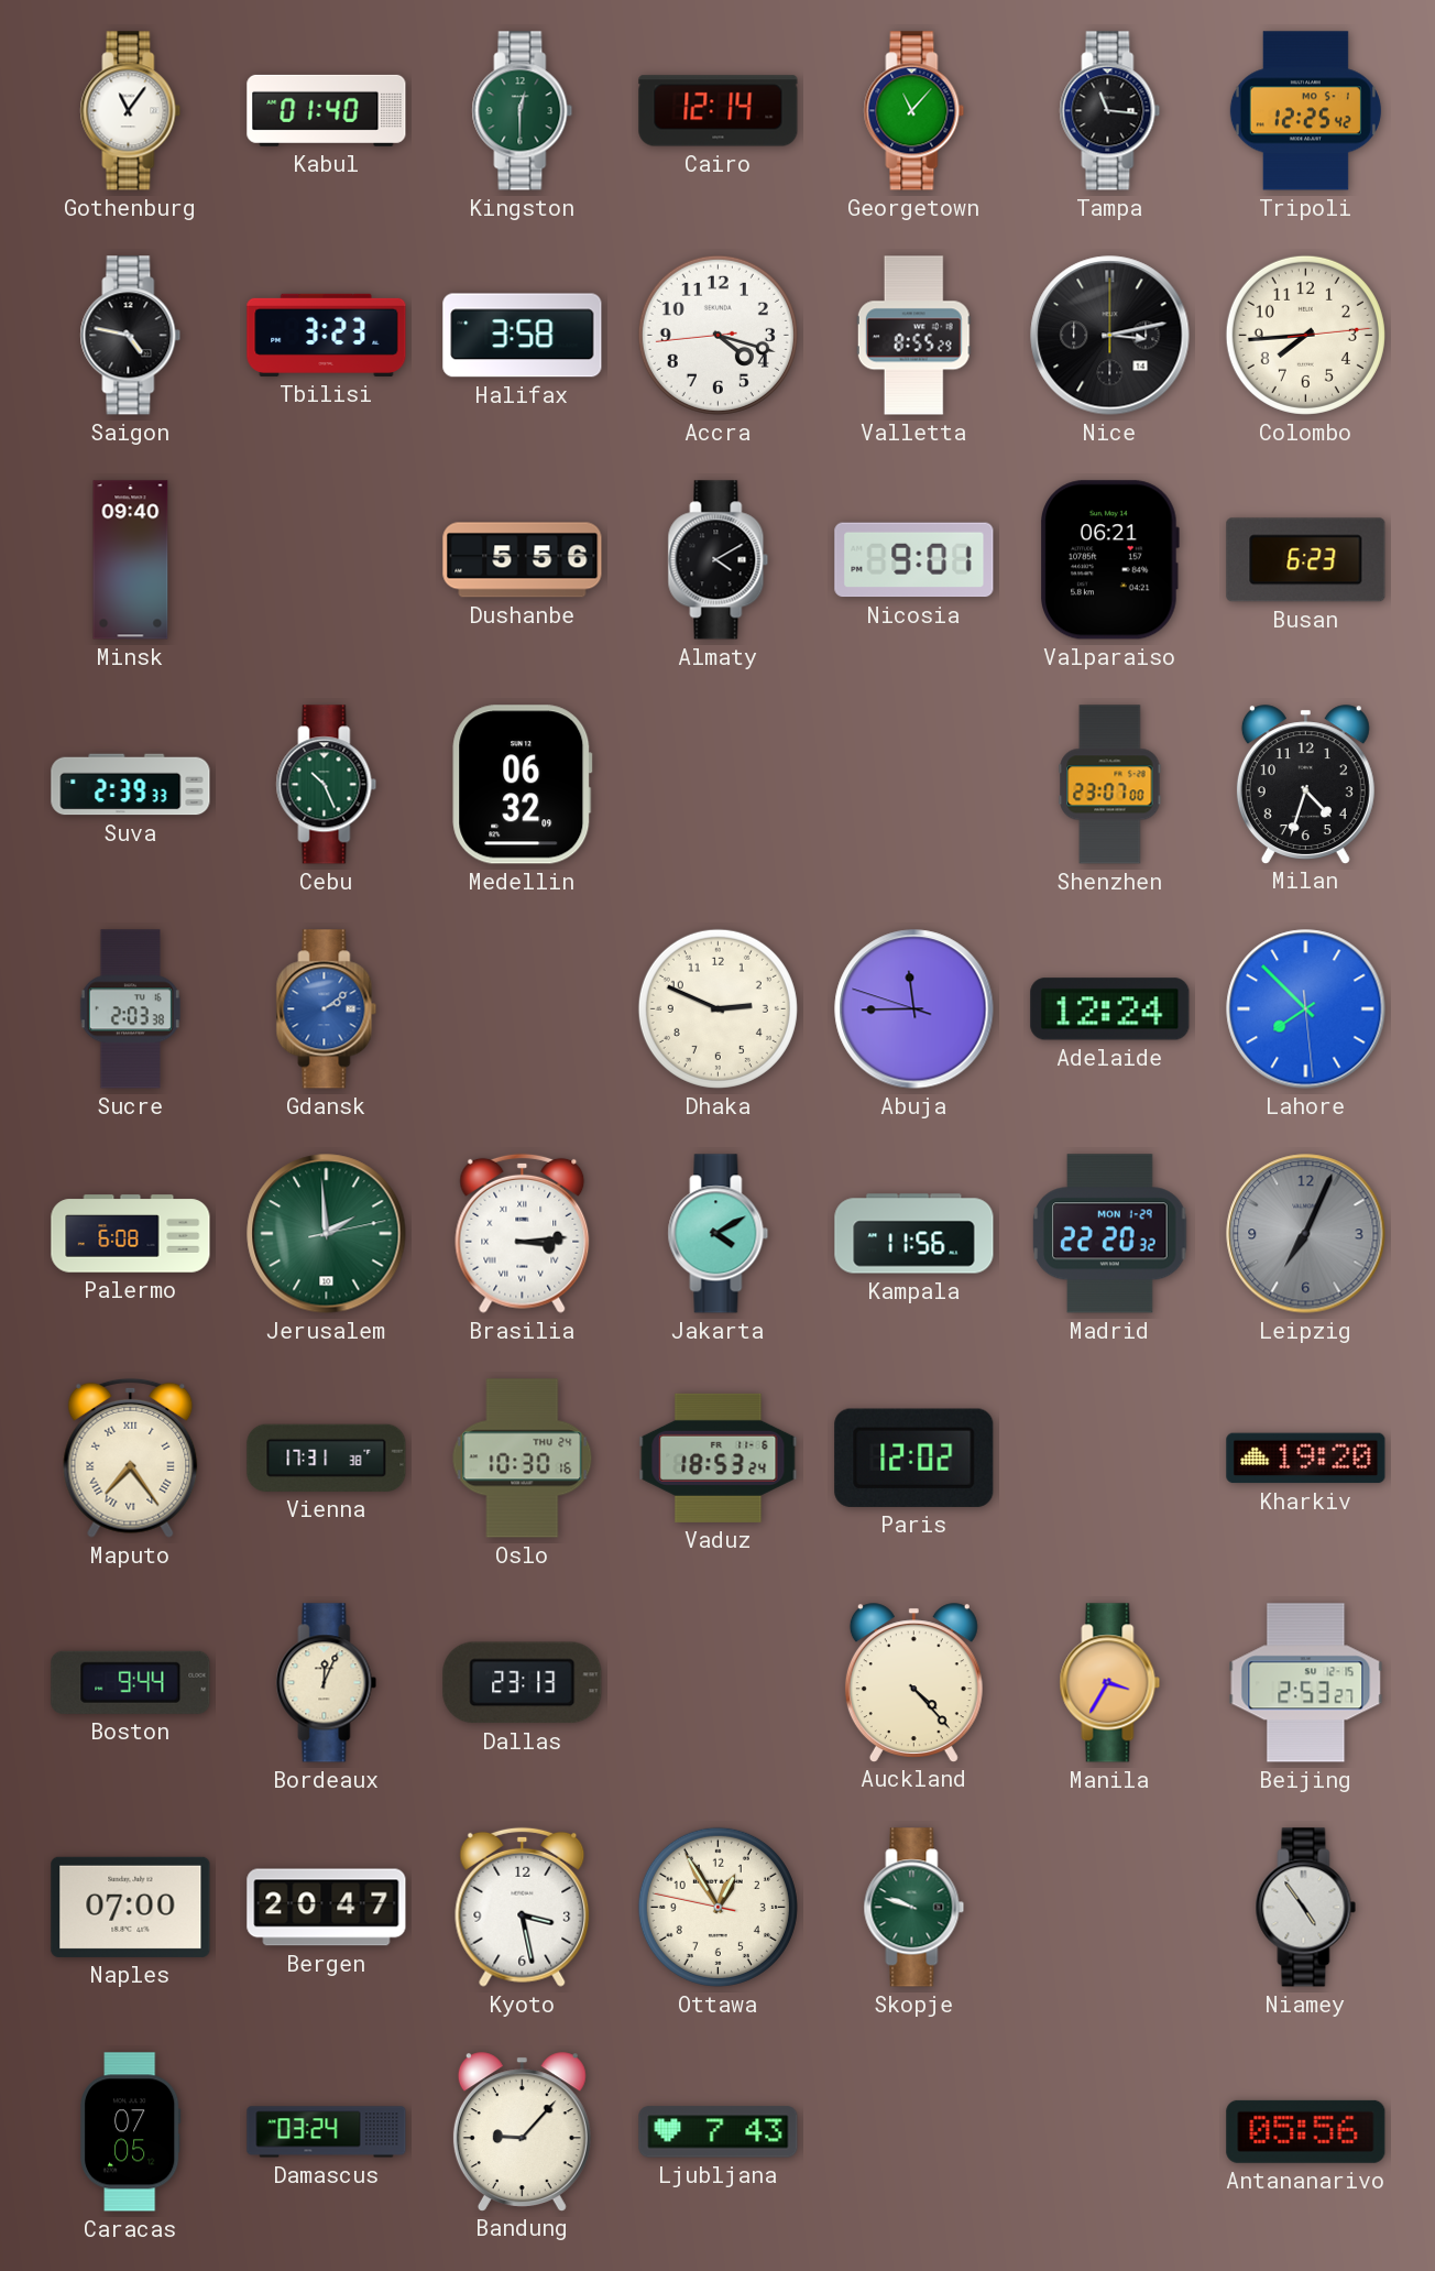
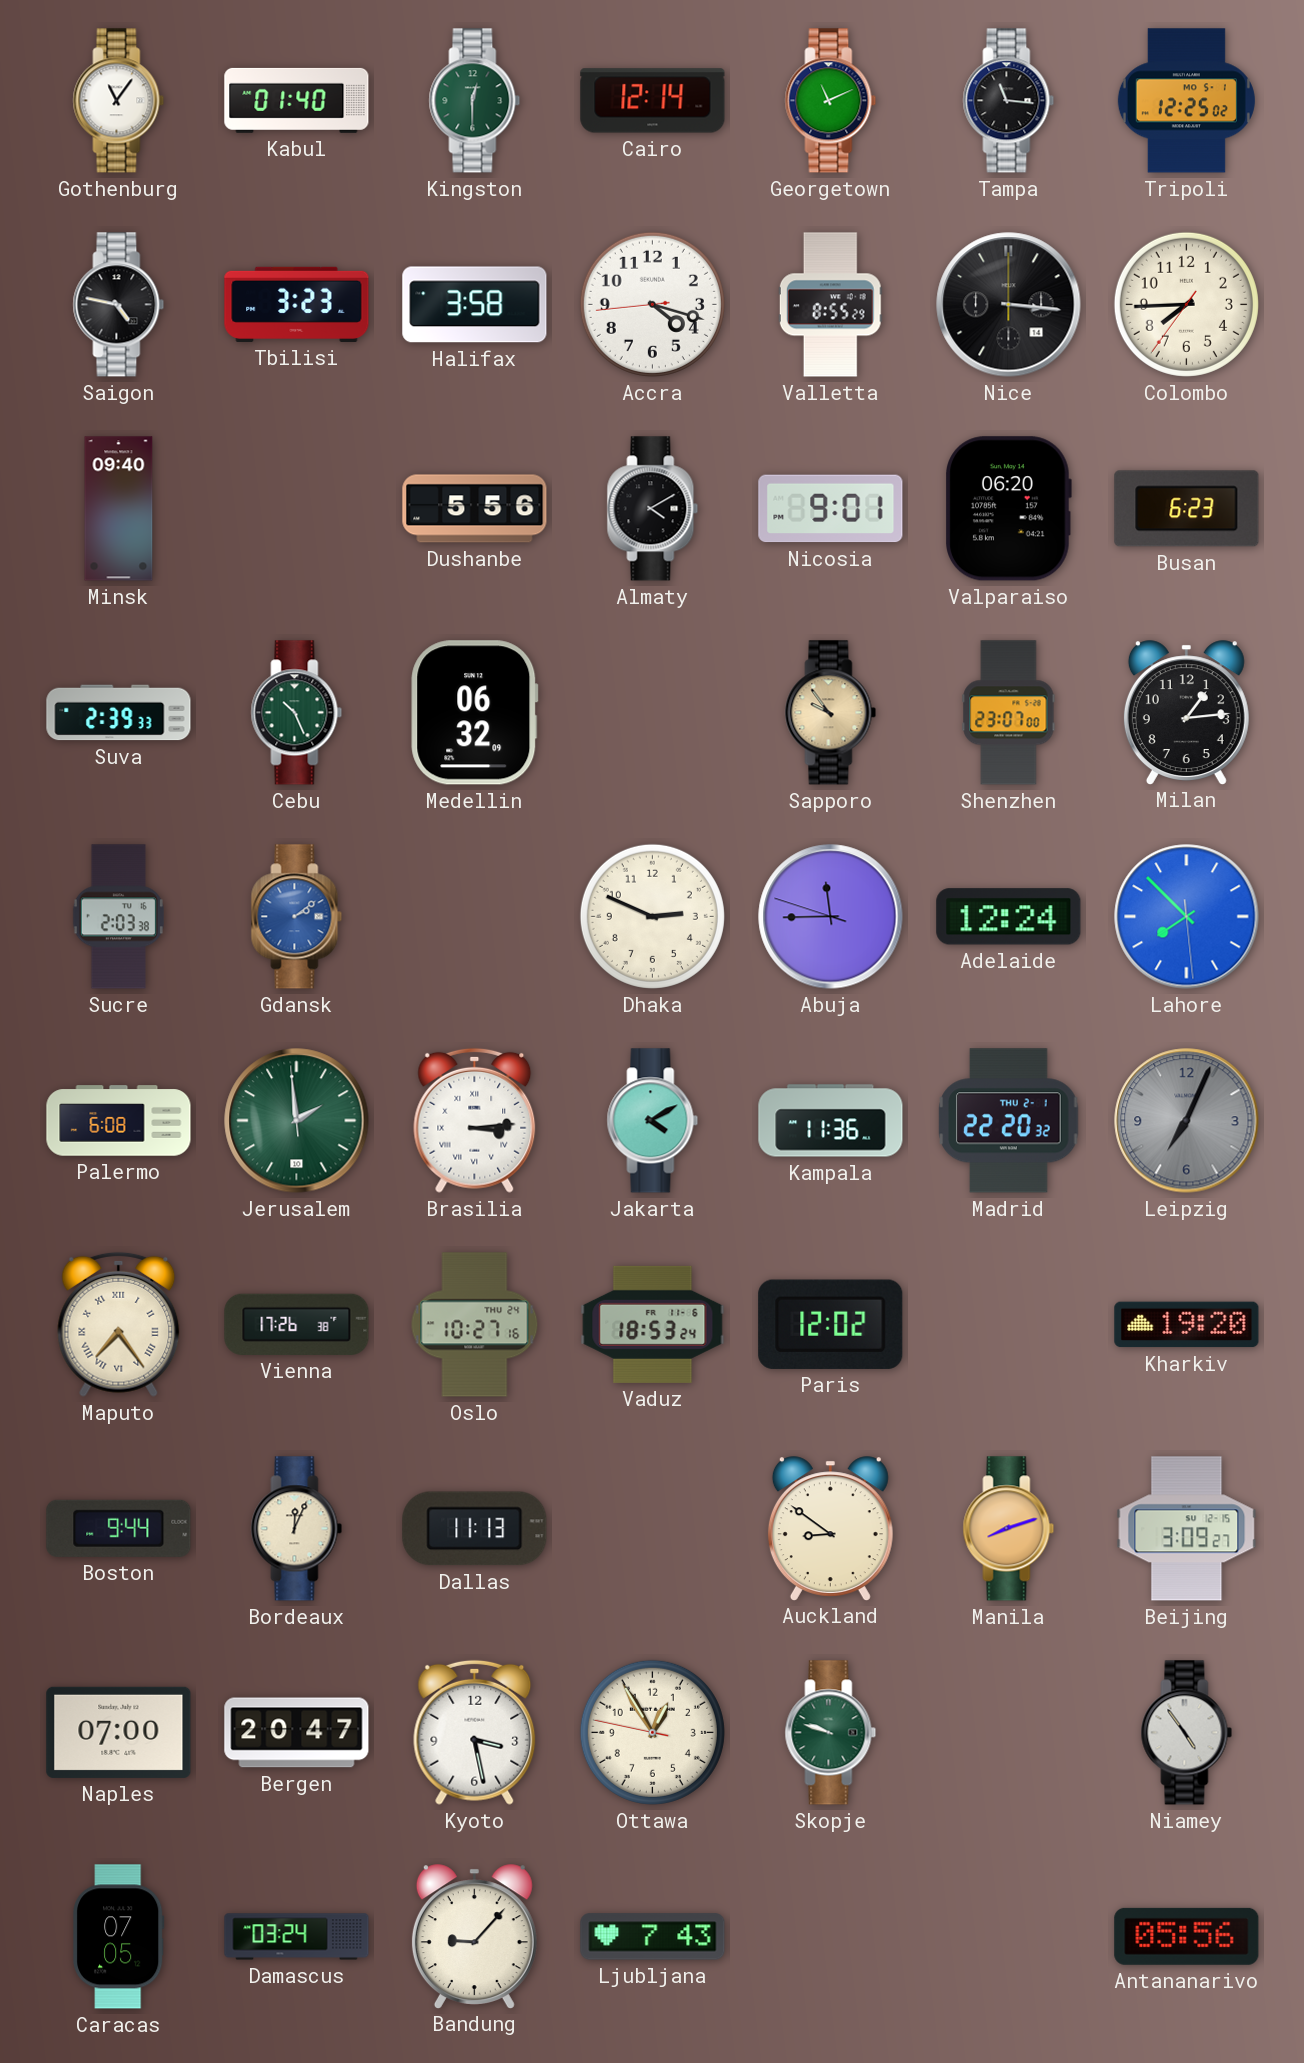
Georgetown: 11:07 -> 11:11 (831, 101)
Tripoli: 12:25:42 -> 12:25:02 (1186, 101)
Nice: 3:13 -> 3:16 (1009, 305)
Colombo: 7:44:14 -> 7:44:36 (1186, 304)
Valparaiso: 06:21 -> 06:20 (1008, 509)
Sapporo: none -> 9:54 (831, 713)
Milan: 4:33 -> 1:14 (1186, 712)
Jerusalem: 1:59 -> 1:58 (297, 1121)
Kampala: 11:56 -> 11:36 (831, 1121)
Madrid date: MON 1-29 -> THU 2-1 (1009, 1121)
Vienna: 17:31 -> 17:26 (297, 1324)
Oslo: 10:30 -> 10:27 (475, 1325)
Dallas: 23:13 -> 11:13 (475, 1529)
Auckland: 4:23 -> 8:51 (830, 1528)
Manila: 3:35 -> 8:12 (1009, 1529)
Beijing: 2:53 -> 3:09 (1187, 1529)
